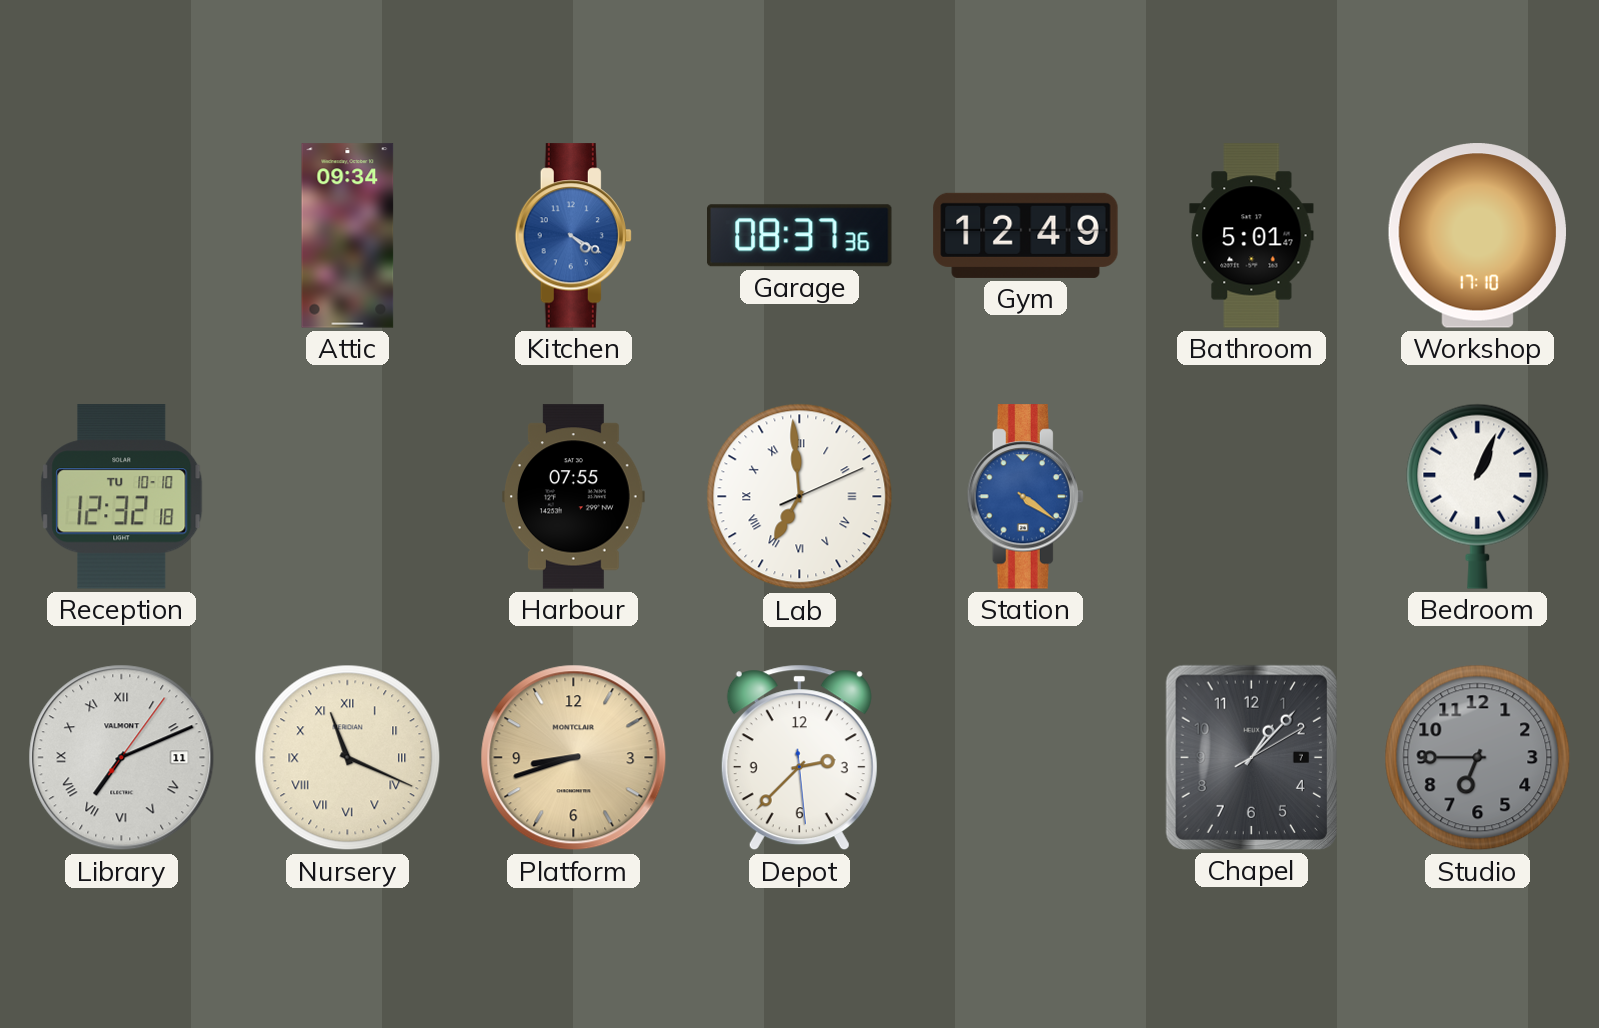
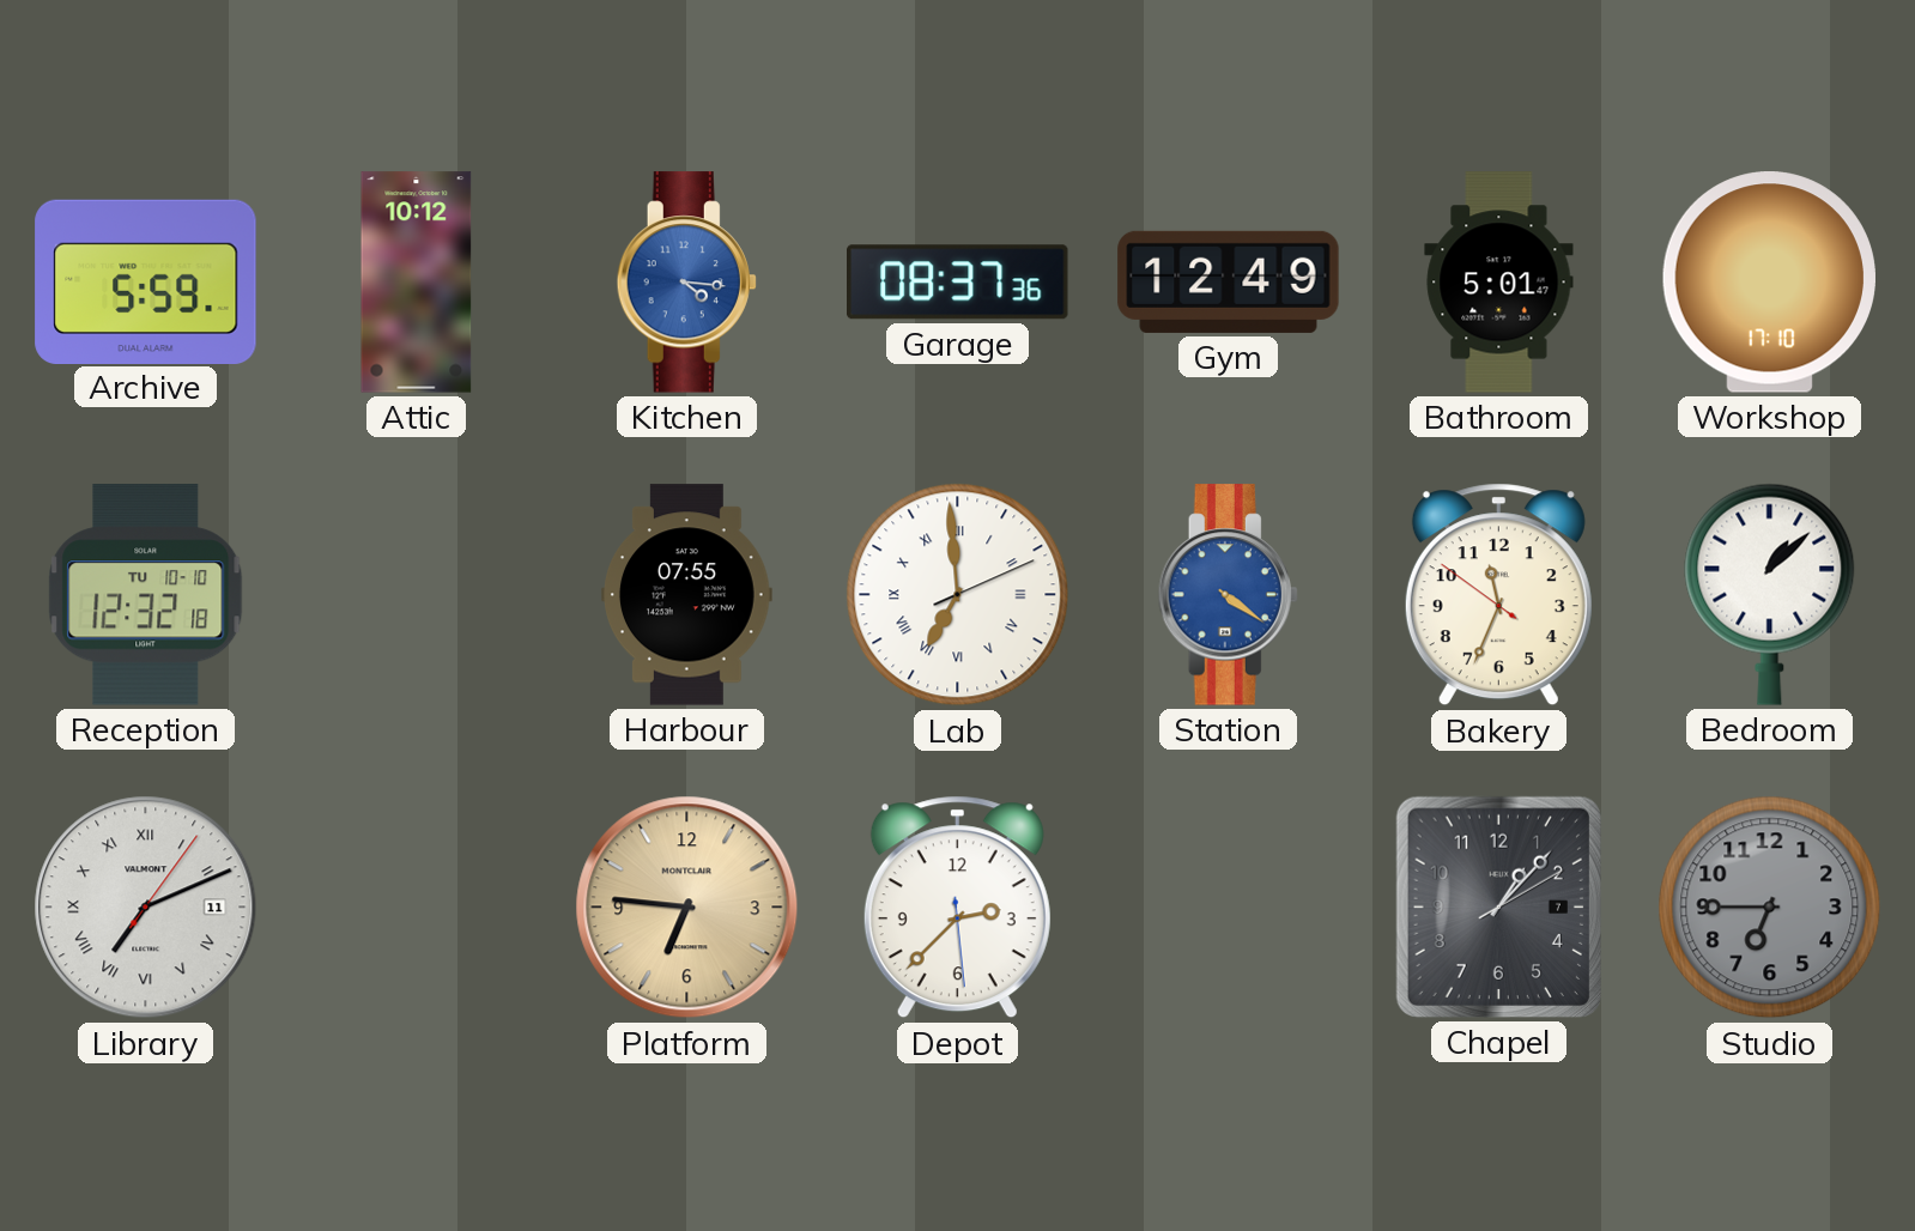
Archive: none -> 5:59 (146, 281)
Attic: 09:34 -> 10:12 (417, 283)
Kitchen: 4:20 -> 4:16 (686, 283)
Bakery: none -> 11:33 (1498, 595)
Bedroom: 1:04 -> 1:08 (1770, 594)
Nursery: 11:19 -> none (348, 758)
Platform: 8:42 -> 6:46 (687, 908)
